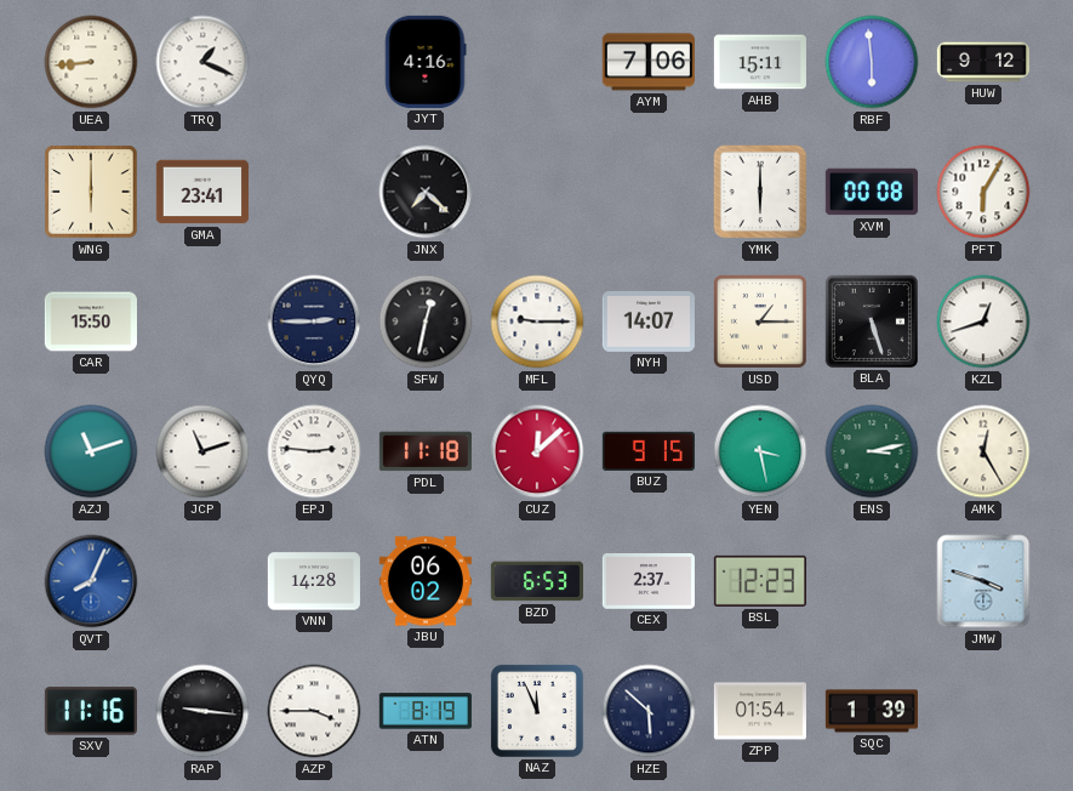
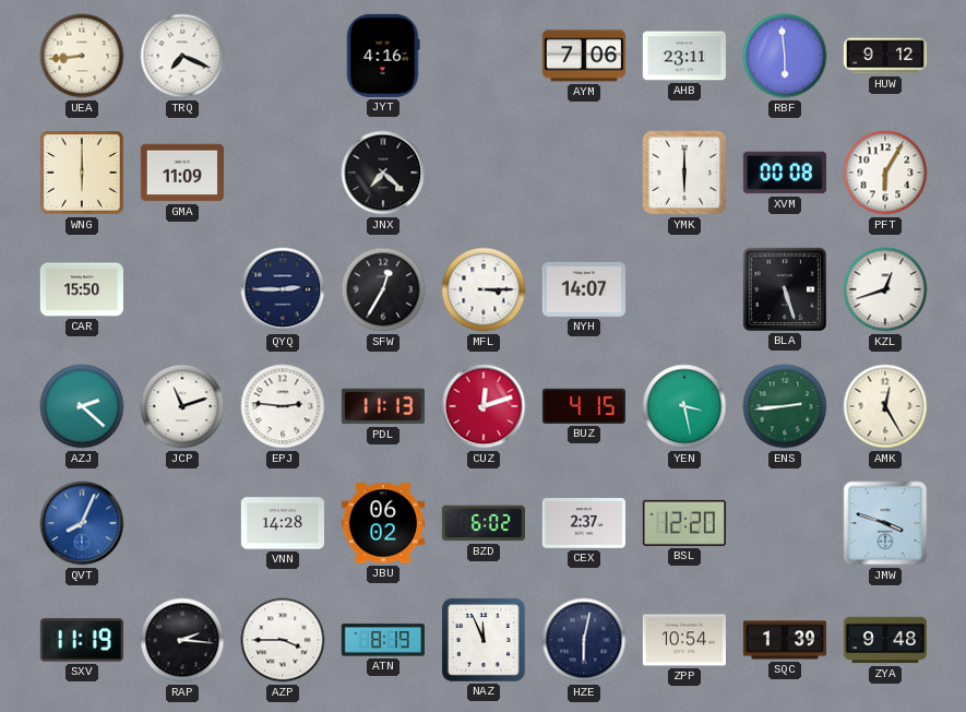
TRQ: 1:19 -> 7:19 (182, 56)
AHB: 15:11 -> 23:11 (684, 56)
GMA: 23:41 -> 11:09 (182, 173)
SFW: 12:32 -> 12:35 (383, 289)
MFL: 9:15 -> 3:15 (484, 289)
USD: 1:15 -> none (760, 321)
AZJ: 11:12 -> 2:22 (82, 406)
PDL: 11:18 -> 11:13 (383, 406)
CUZ: 12:08 -> 12:12 (484, 406)
BUZ: 9:15 -> 4:15 (584, 406)
ENS: 3:13 -> 2:44 (785, 406)
BZD: 6:53 -> 6:02 (482, 523)
BSL: 12:23 -> 12:20 (684, 523)
SXV: 11:16 -> 11:19 (82, 640)
RAP: 9:16 -> 2:16 (182, 640)
HZE: 5:52 -> 6:02 (584, 640)
ZPP: 01:54 -> 10:54 (684, 640)
ZYA: none -> 9:48 (884, 640)
